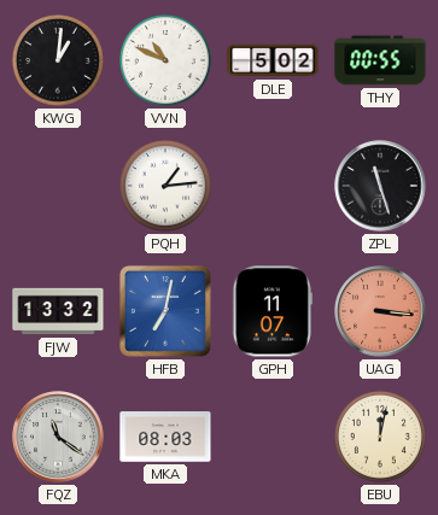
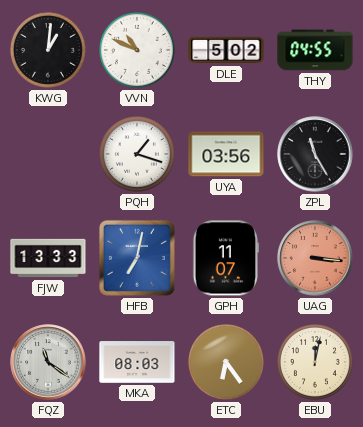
THY: 00:55 -> 04:55 (315, 50)
PQH: 1:14 -> 1:18 (137, 154)
UYA: none -> 03:56 (226, 154)
ZPL: 11:27 -> 11:25 (315, 154)
FJW: 13:32 -> 13:33 (48, 258)
ETC: none -> 6:24 (226, 362)
